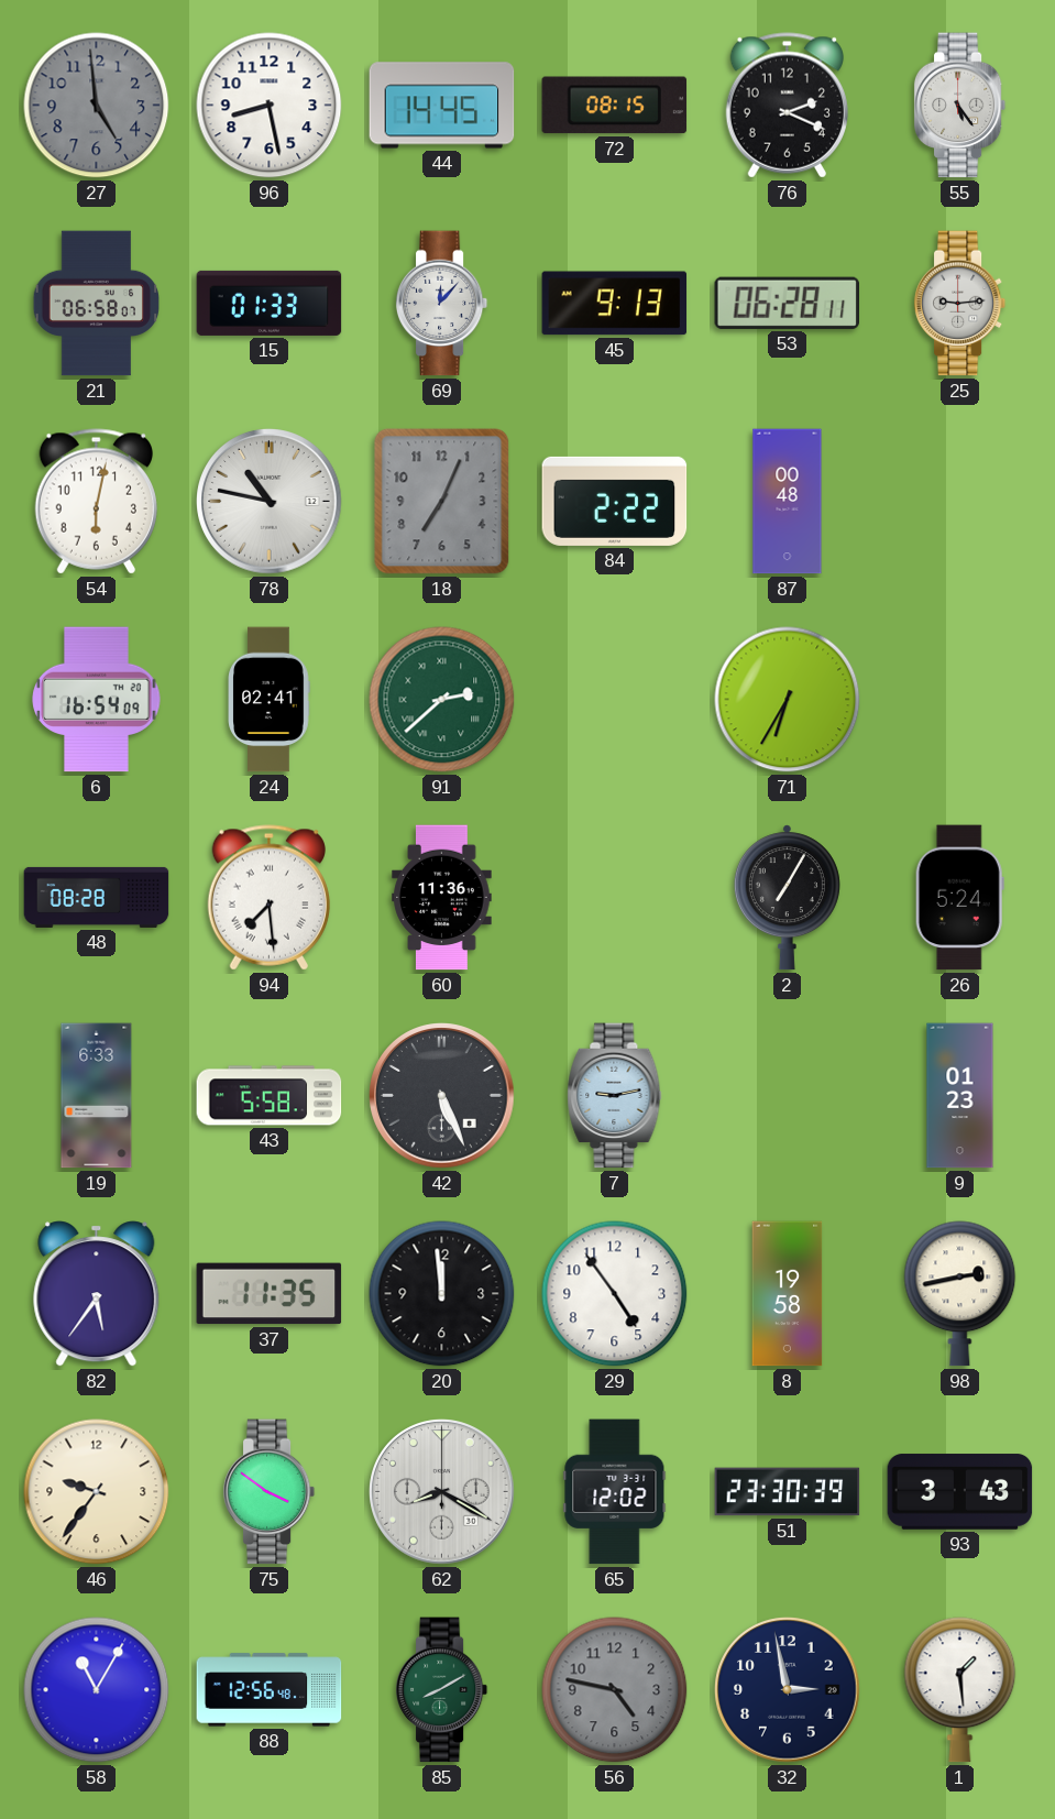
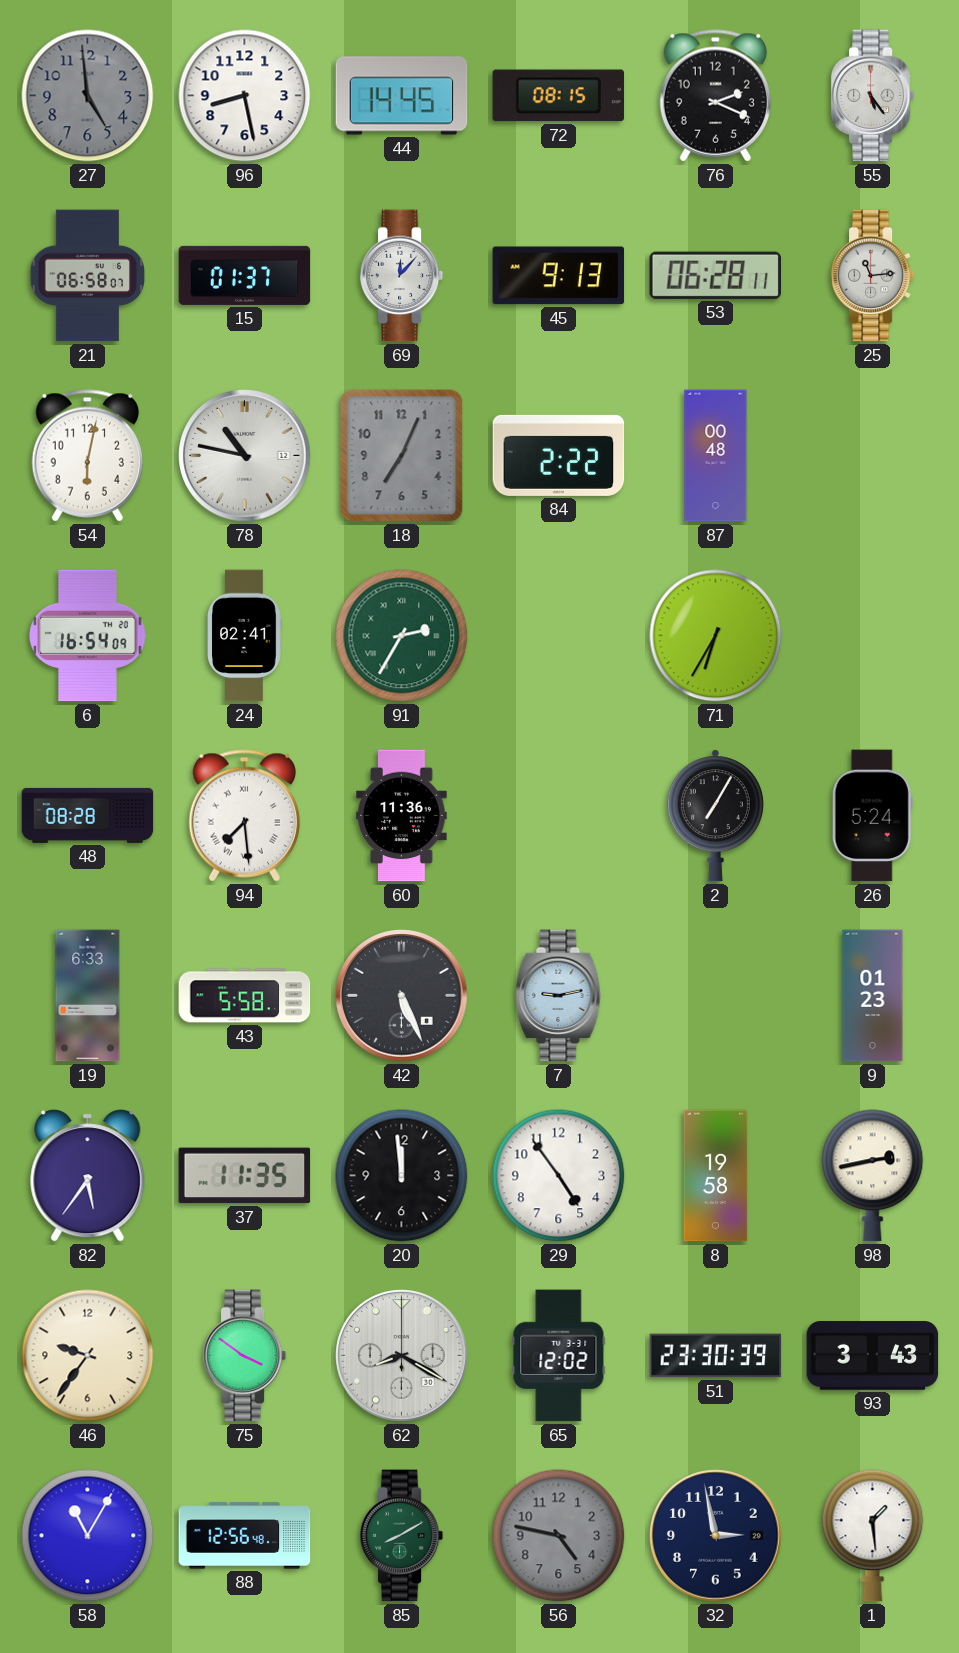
15: 01:33 -> 01:37 (245, 275)
25: 9:14 -> 11:14 (873, 276)
91: 2:38 -> 2:35 (402, 636)
